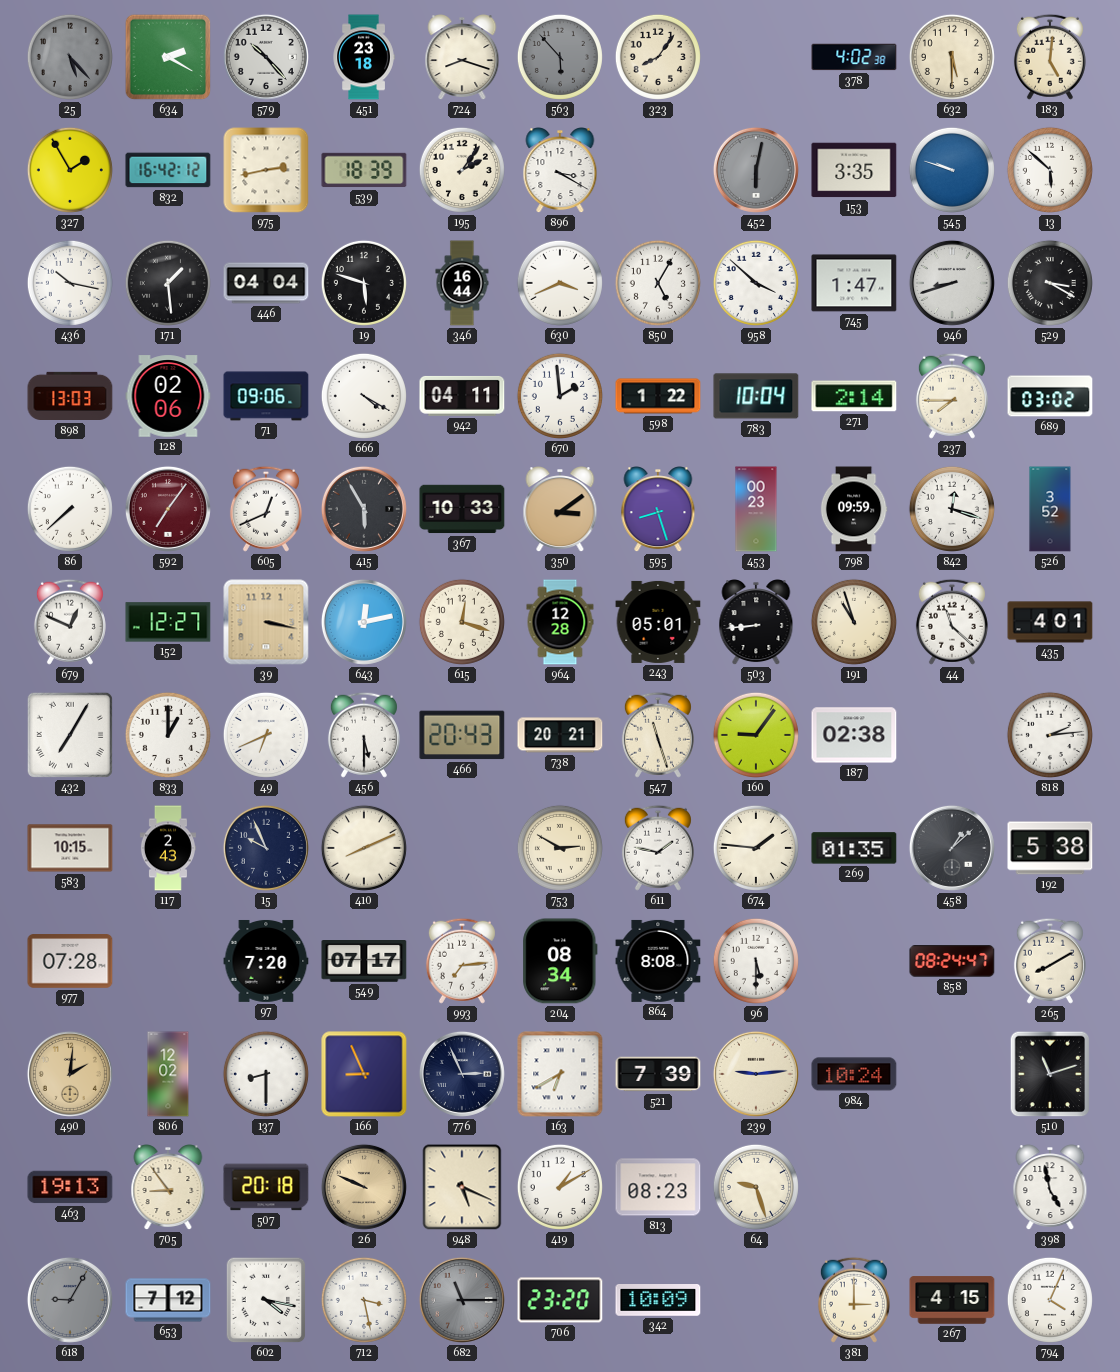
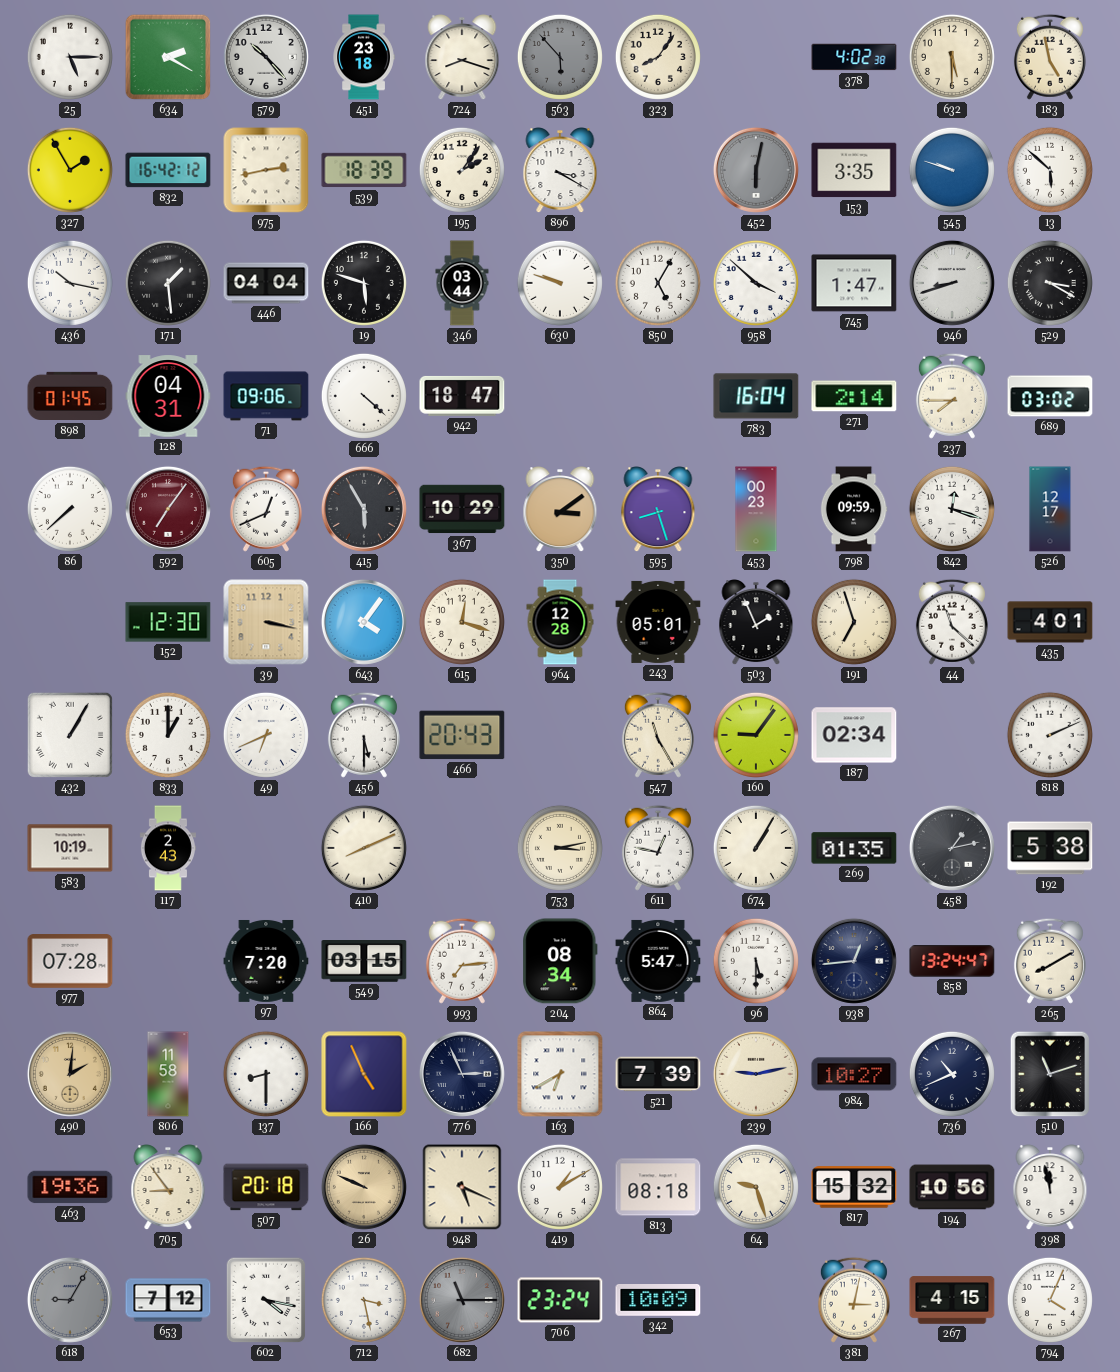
25: 5:23 -> 5:15 (70, 57)
25 dial: grey -> white (70, 57)
183: 5:01 -> 4:58 (1050, 57)
346: 16:44 -> 03:44 (462, 283)
630: 3:41 -> 9:48 (560, 283)
898: 13:03 -> 01:45 (70, 396)
128: 02:06 -> 04:31 (168, 396)
666: 4:20 -> 4:22 (364, 396)
942: 04:11 -> 18:47 (462, 396)
670: 1:59 -> none (560, 396)
598: 1:22 -> none (658, 396)
783: 10:04 -> 16:04 (756, 396)
367: 10:33 -> 10:29 (462, 509)
526: 3:52 -> 12:17 (1050, 509)
679: 12:49 -> none (70, 622)
152: 12:27 -> 12:30 (168, 622)
643: 12:13 -> 4:06 (364, 622)
503: 8:44 -> 1:56 (756, 623)
191: 10:57 -> 6:57 (854, 622)
432: 7:05 -> 1:05 (70, 735)
738: 20:21 -> none (560, 735)
547: 11:27 -> 11:25 (658, 735)
187: 02:38 -> 02:34 (854, 735)
818: 2:14 -> 2:11 (1050, 735)
583: 10:15 -> 10:19 (70, 848)
15: 9:56 -> none (266, 848)
753: 2:50 -> 3:13 (560, 848)
611: 1:47 -> 12:47 (658, 848)
674: 1:46 -> 1:05 (756, 848)
458: 1:08 -> 1:13 (952, 848)
549: 07:17 -> 03:15 (364, 962)
864: 8:08 -> 5:47 (658, 961)
938: none -> 12:44 (854, 961)
858: 08:24 -> 13:24 (952, 961)
806: 12:02 -> 11:58 (168, 1074)
166: 8:56 -> 4:56 (364, 1074)
239: 9:14 -> 9:13 (756, 1074)
984: 10:24 -> 10:27 (854, 1074)
736: none -> 10:41 (952, 1074)
463: 19:13 -> 19:36 (70, 1187)
813: 08:23 -> 08:18 (658, 1187)
817: none -> 15:32 (854, 1187)
194: none -> 10:56 (952, 1187)
398: 4:58 -> 11:58 (1050, 1188)
706: 23:20 -> 23:24 (560, 1300)
381: 3:00 -> 3:02 (854, 1300)
